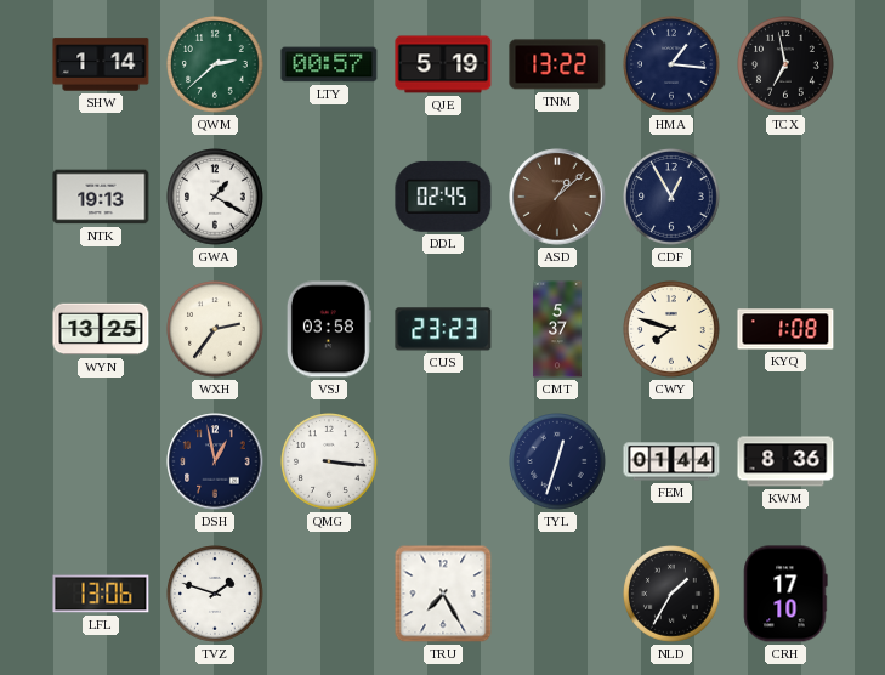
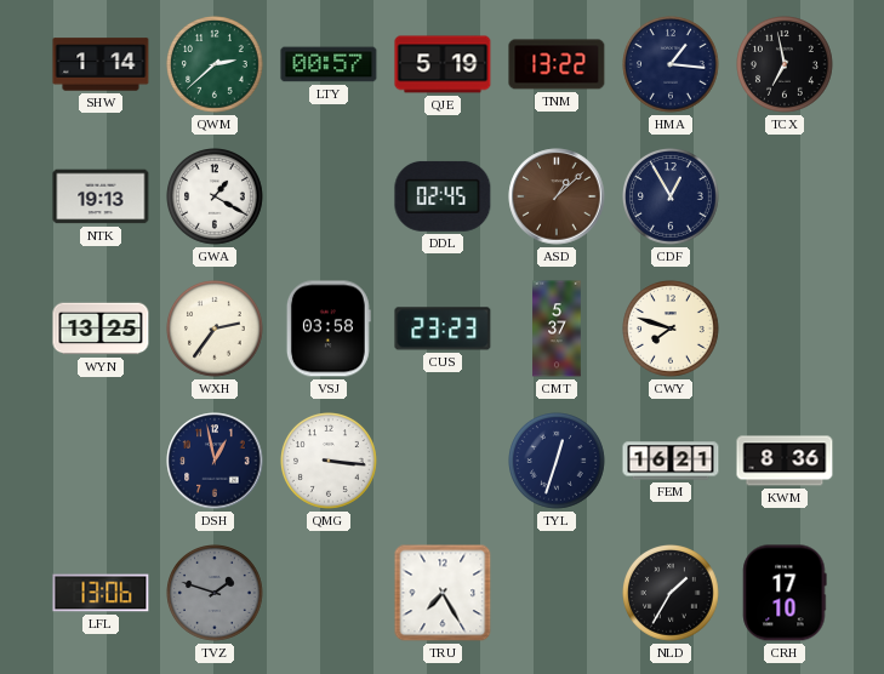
KYQ: 1:08 -> none (785, 329)
FEM: 01:44 -> 16:21 (671, 461)
TVZ dial: white -> grey (216, 594)
